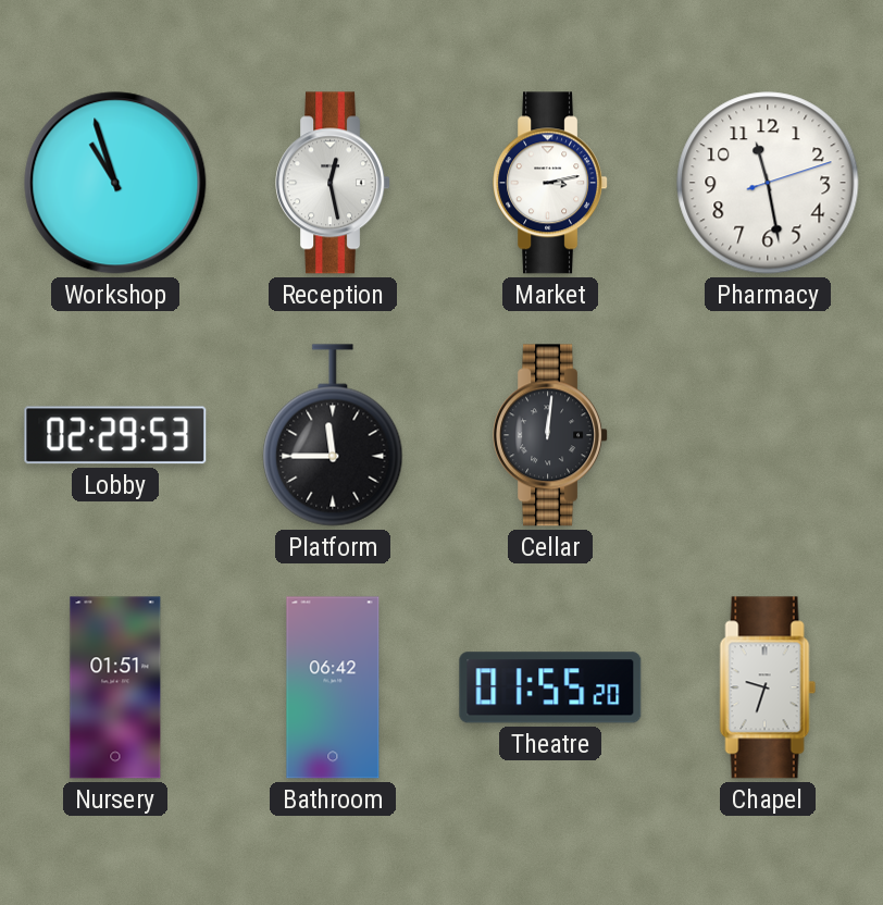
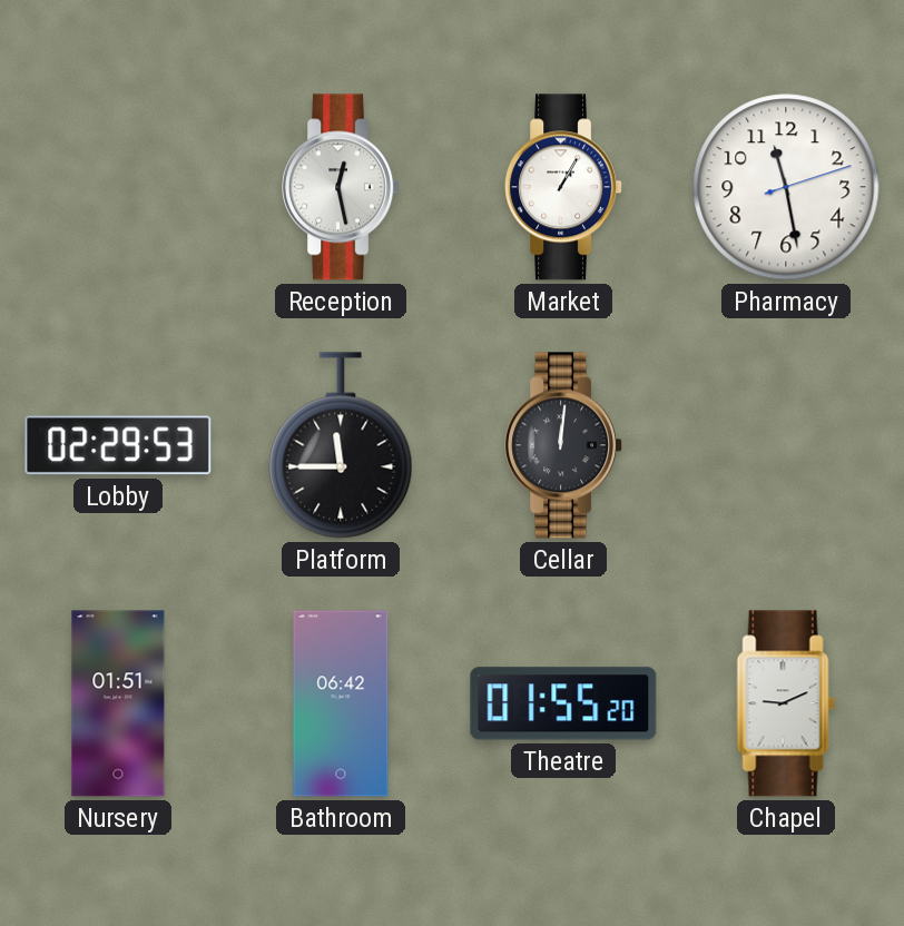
Workshop: 10:57 -> none (115, 183)
Market: 3:13 -> 1:05 (564, 187)
Chapel: 9:33 -> 9:11 (786, 703)
